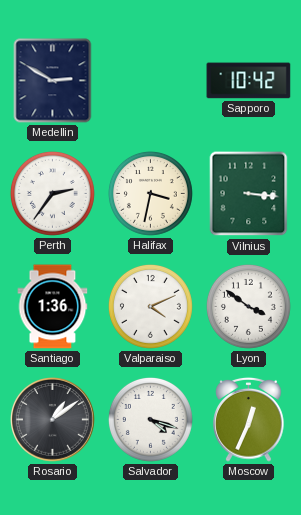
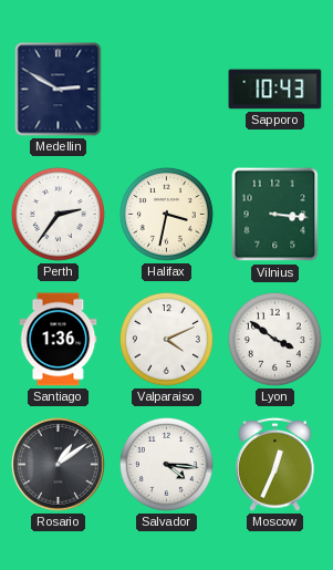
Sapporo: 10:42 -> 10:43 (275, 90)
Salvador: 4:18 -> 4:16 (166, 464)
